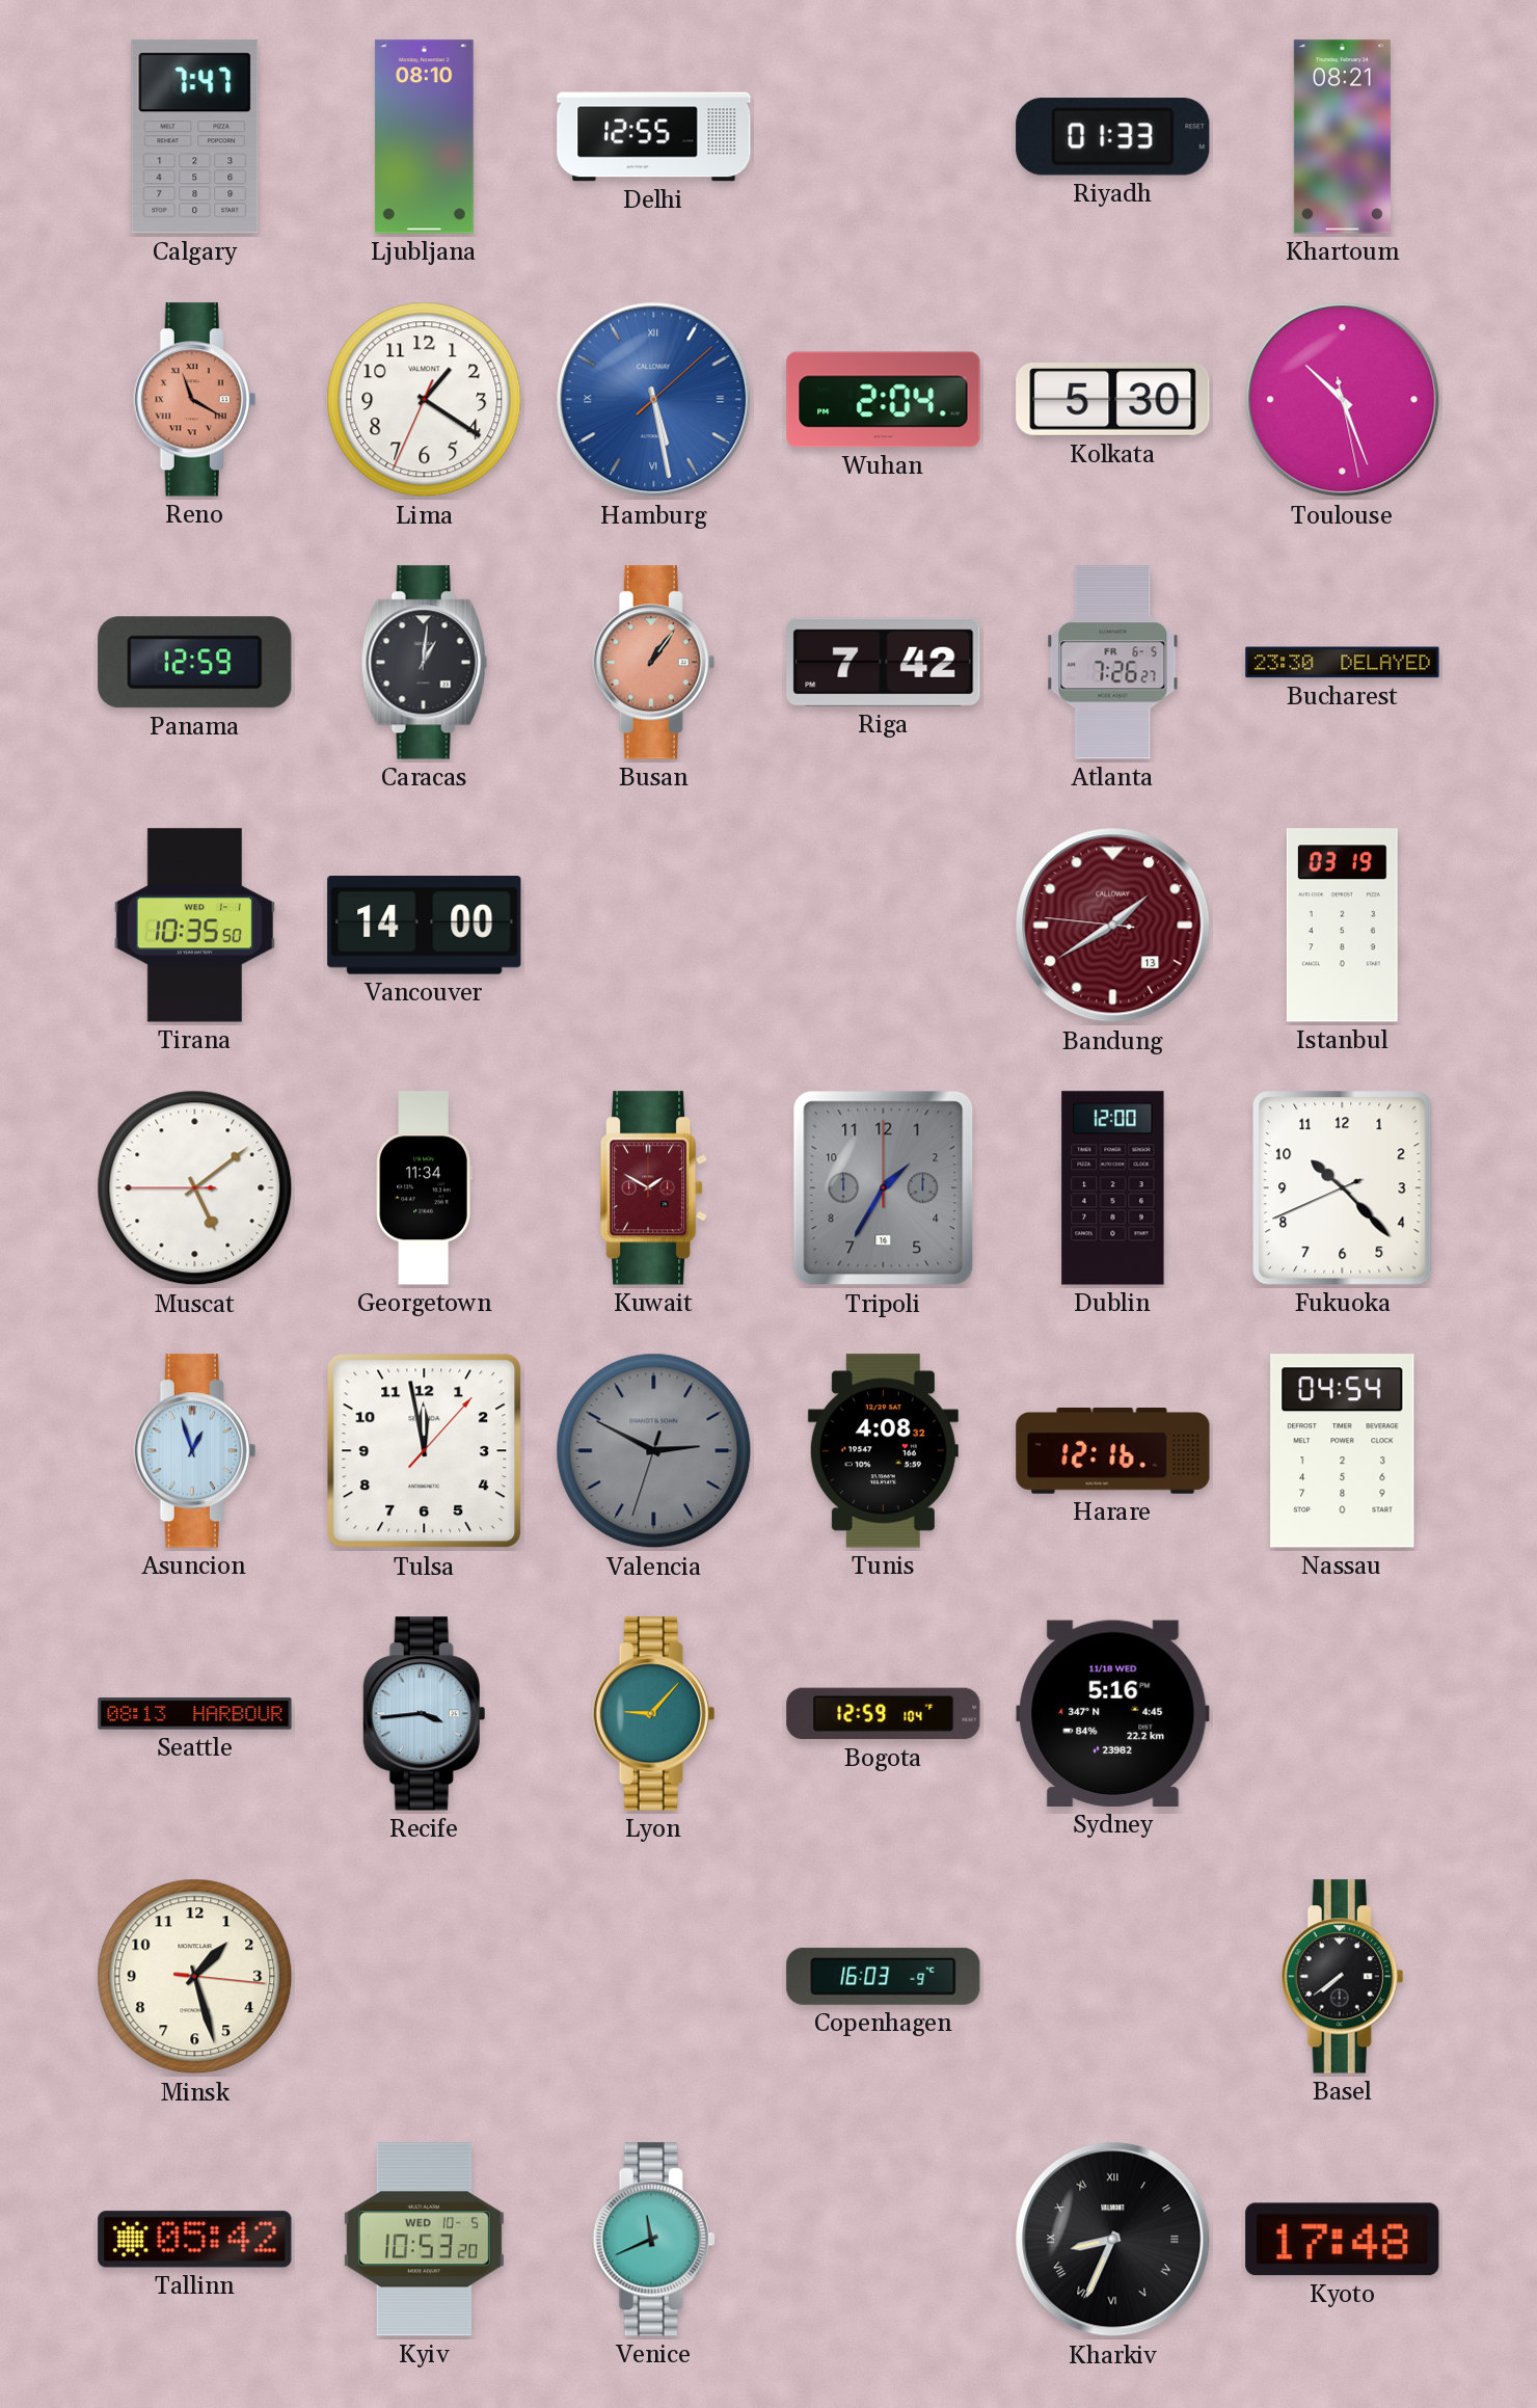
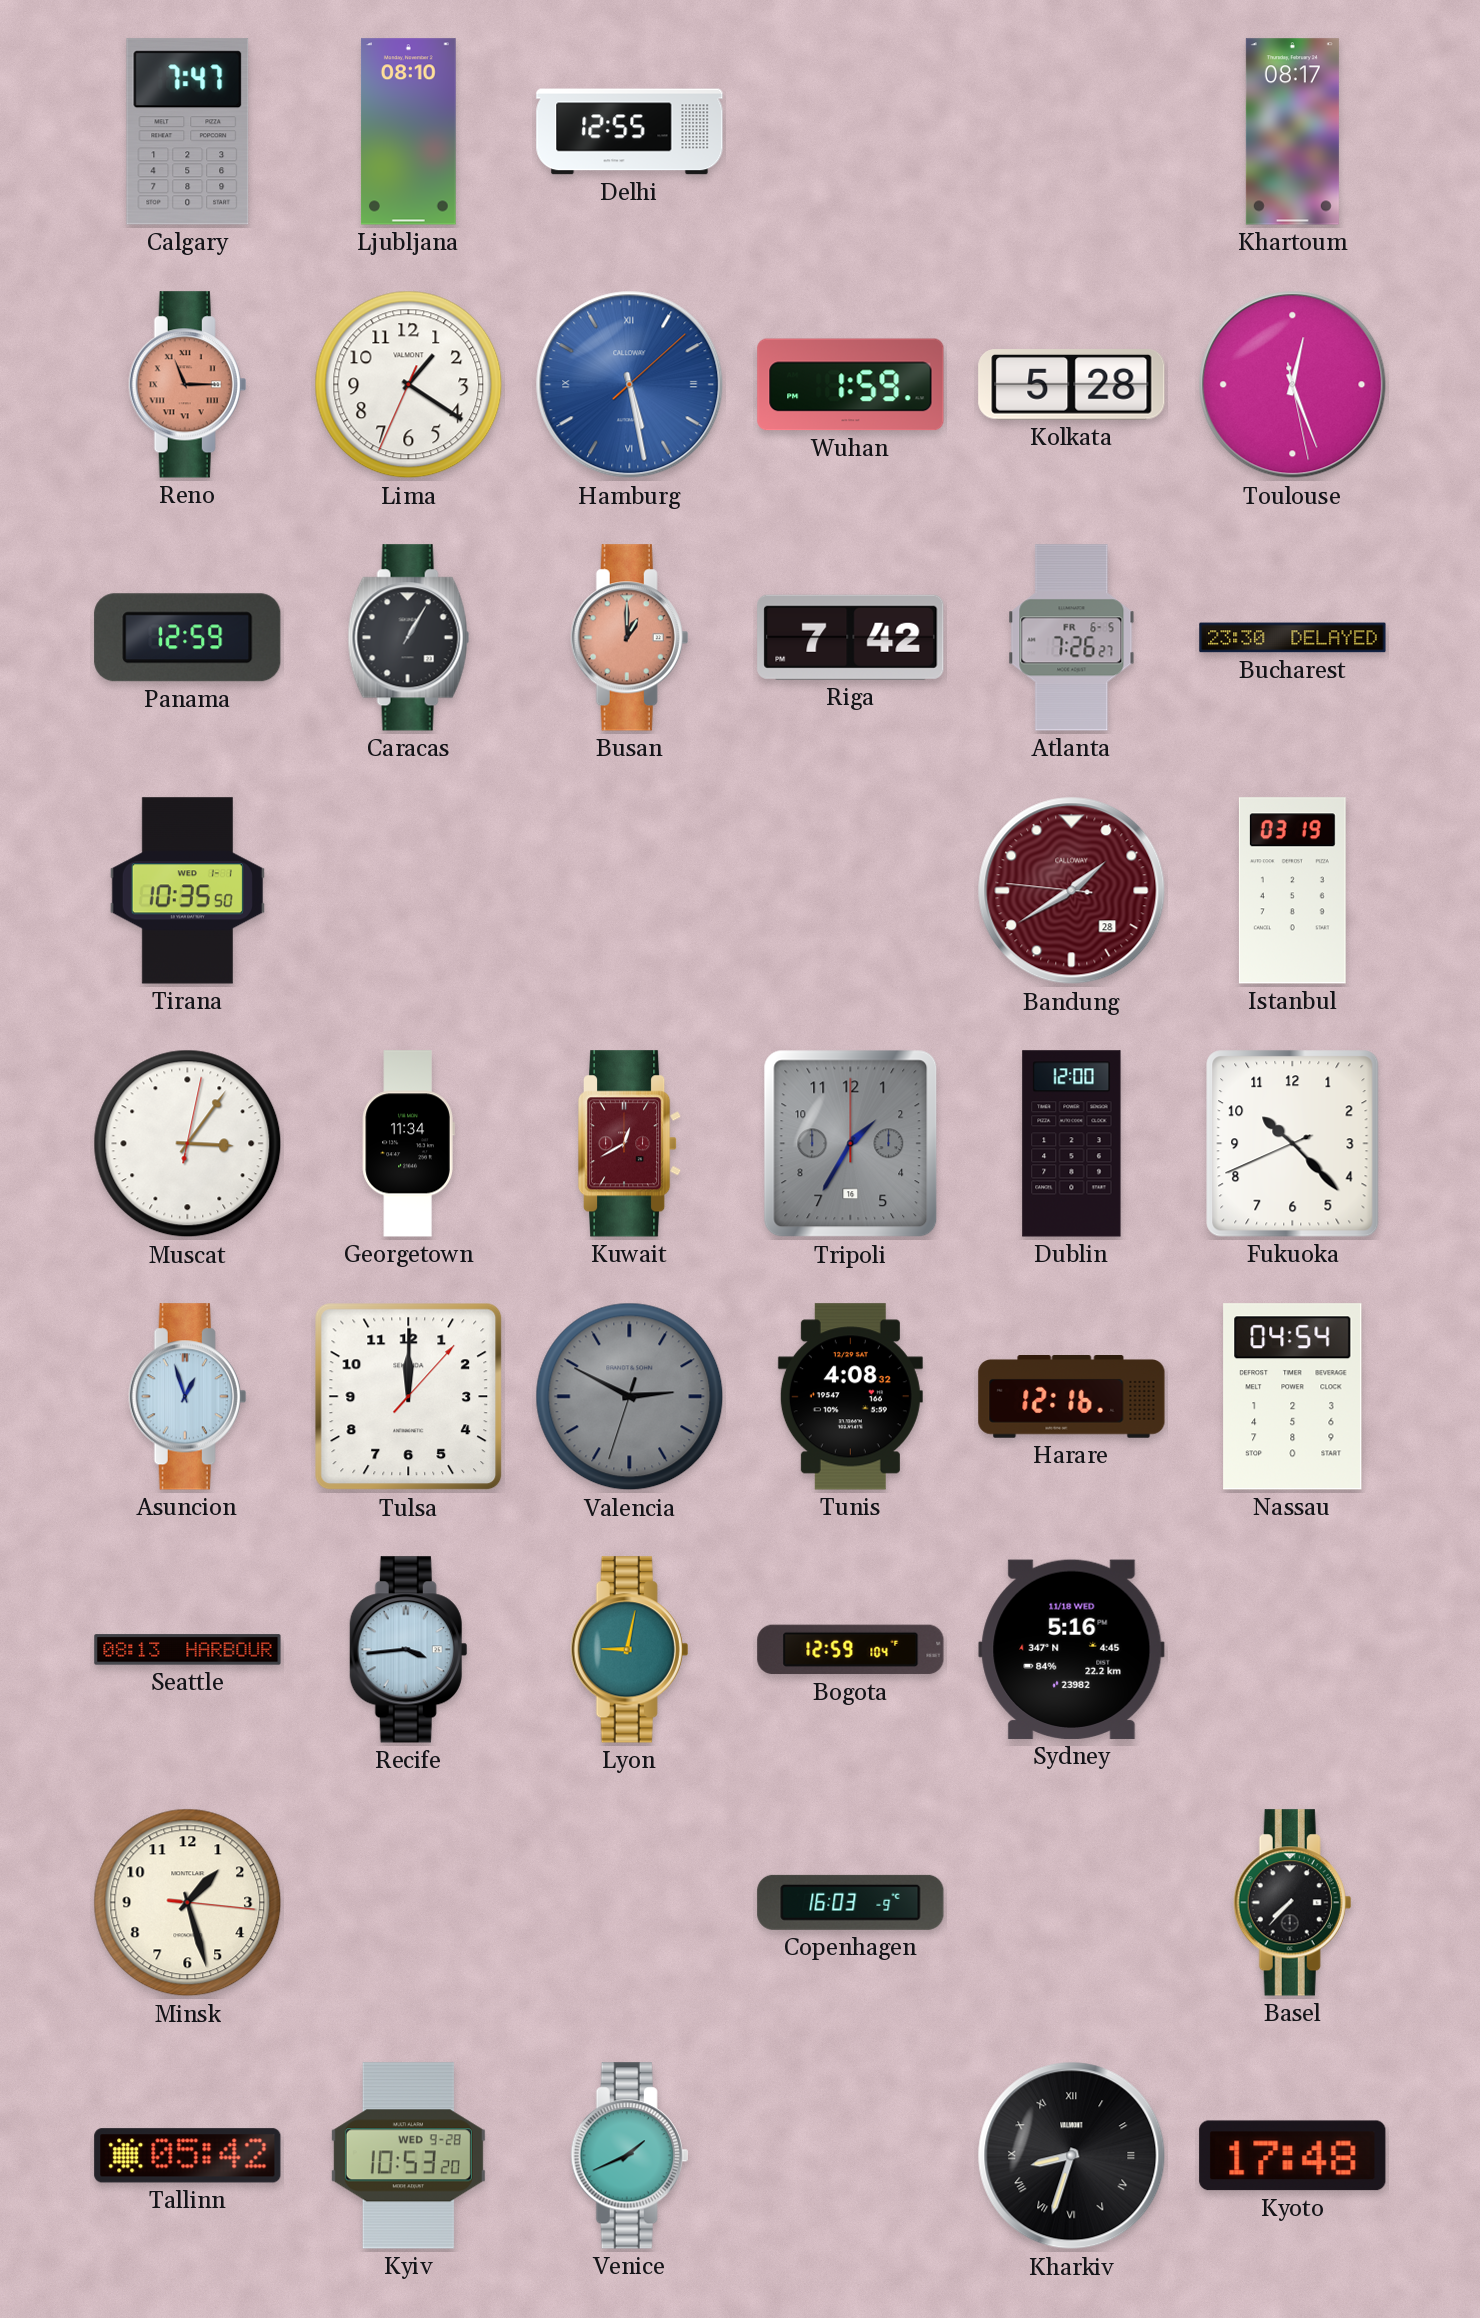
Riyadh: 01:33 -> none (1113, 137)
Khartoum: 08:21 -> 08:17 (1292, 132)
Reno: 11:20 -> 11:15 (188, 385)
Wuhan: 2:04 -> 1:59 (851, 385)
Kolkata: 5:30 -> 5:28 (1072, 385)
Toulouse: 10:26 -> 12:26 (1293, 385)
Caracas: 1:01 -> 1:05 (409, 638)
Busan: 1:06 -> 1:00 (630, 638)
Vancouver: 14:00 -> none (425, 926)
Bandung date: 13 -> 28 (1072, 891)
Muscat: 5:08 -> 3:06 (188, 1144)
Kuwait: 1:50 -> 12:40 (630, 1144)
Tulsa: 11:58 -> 12:00 (409, 1397)
Lyon: 9:07 -> 9:02 (630, 1650)
Basel: 7:39 -> 7:37 (1293, 1903)
Kyiv date: WED 10-5 -> WED 9-28 (408, 2156)
Venice: 11:41 -> 1:41 (630, 2156)
Kharkiv: 8:34 -> 8:33 (1072, 2156)
